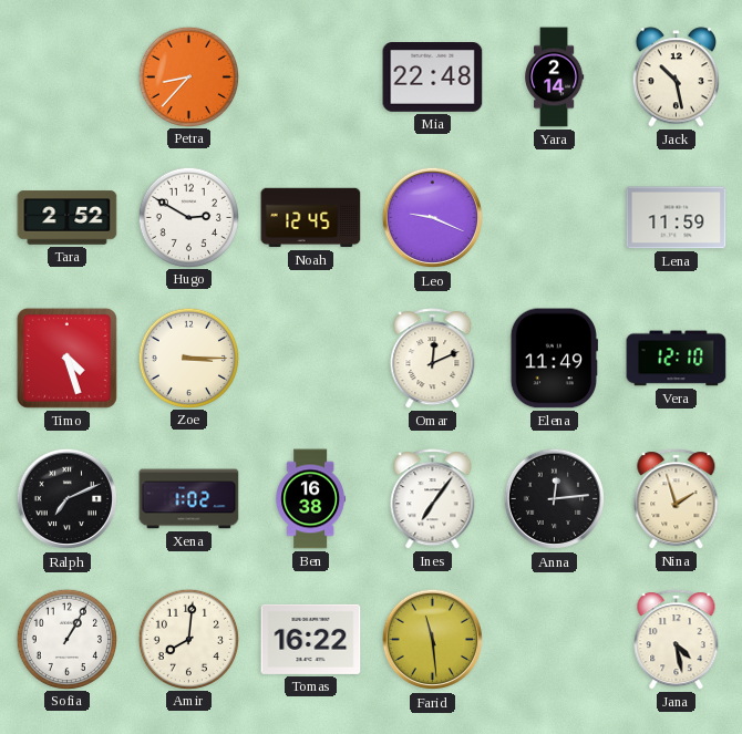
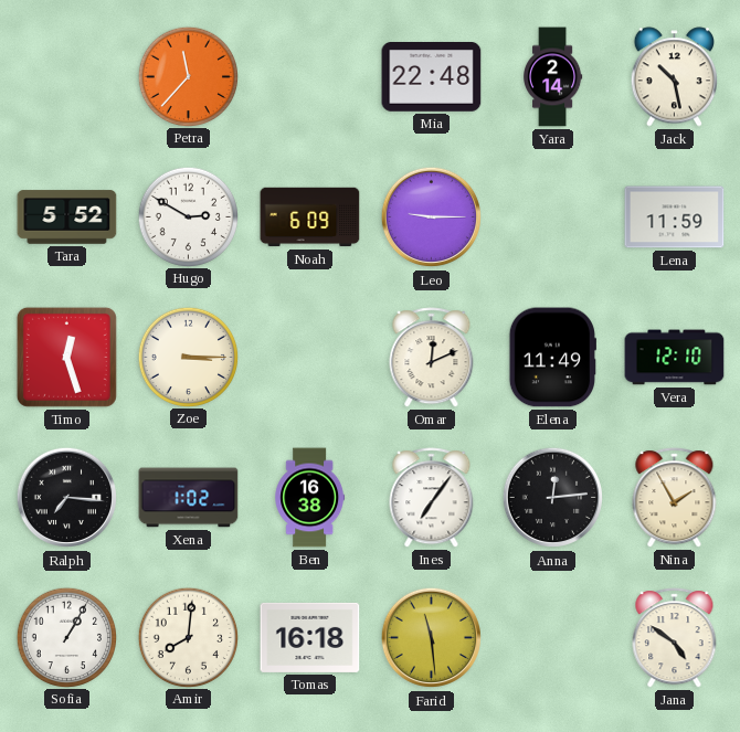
Petra: 8:37 -> 11:37 (188, 76)
Tara: 2:52 -> 5:52 (67, 218)
Noah: 12:45 -> 6:09 (310, 218)
Leo: 9:19 -> 9:15 (432, 218)
Timo: 4:27 -> 12:27 (66, 357)
Ralph: 7:11 -> 7:16 (67, 498)
Nina: 1:57 -> 1:55 (675, 498)
Tomas: 16:22 -> 16:18 (310, 637)
Jana: 4:28 -> 4:51 (675, 638)
